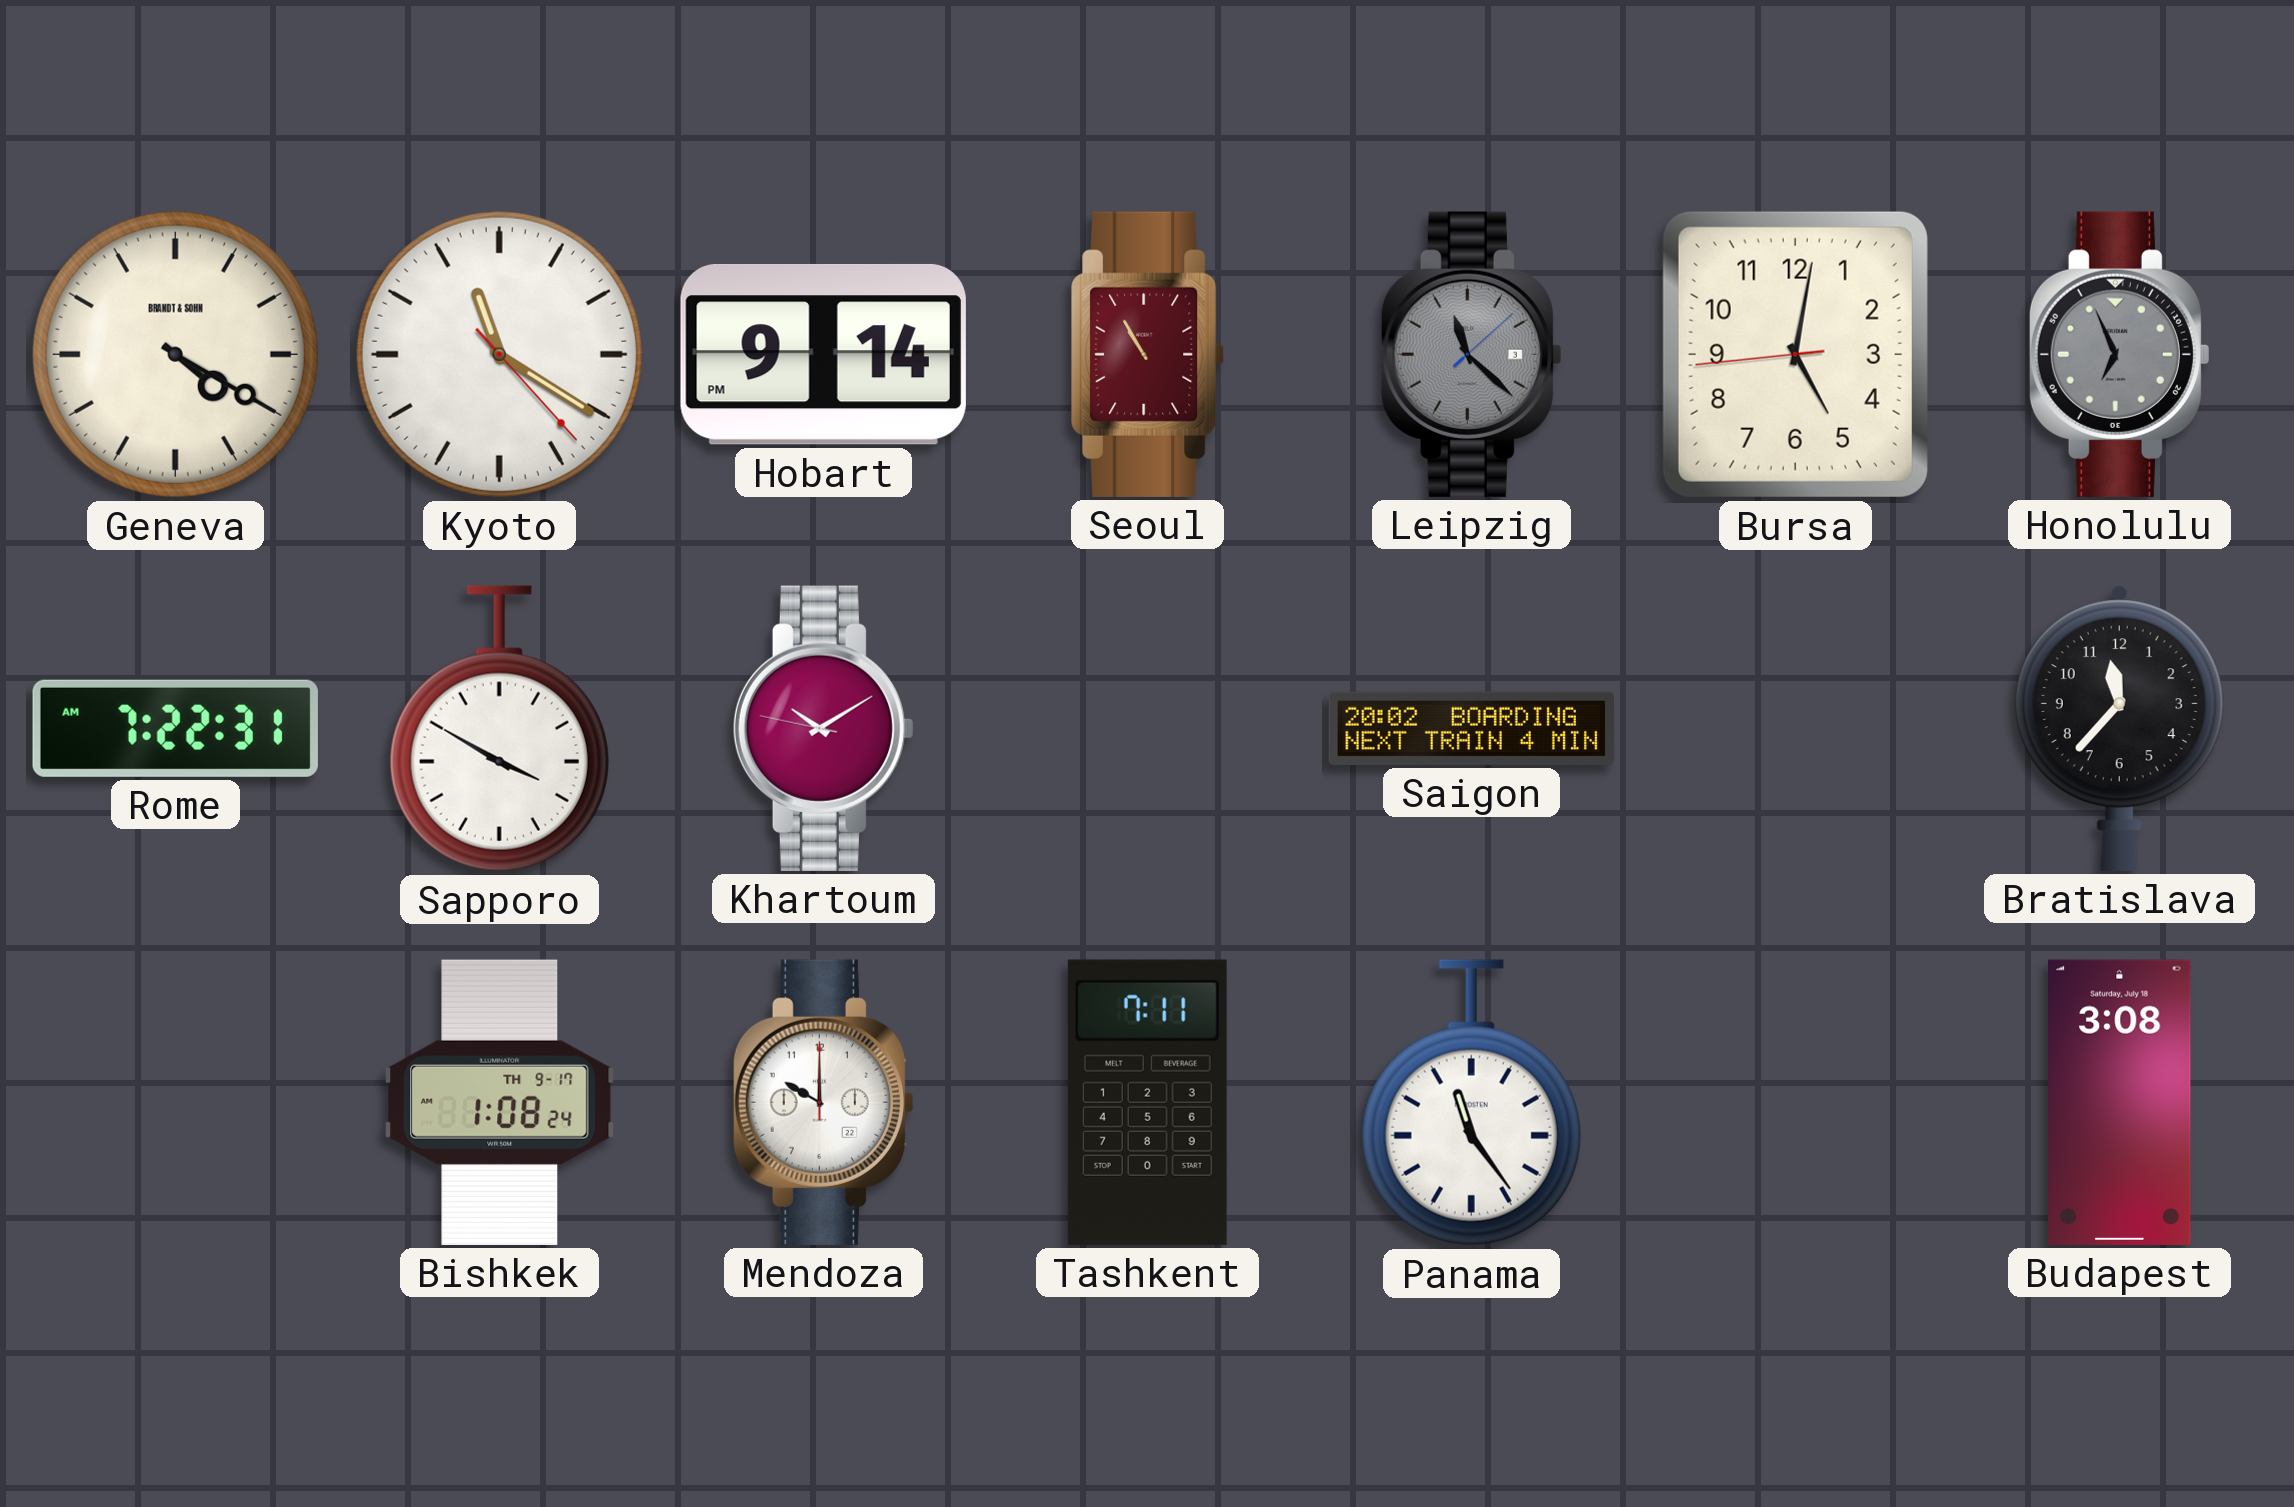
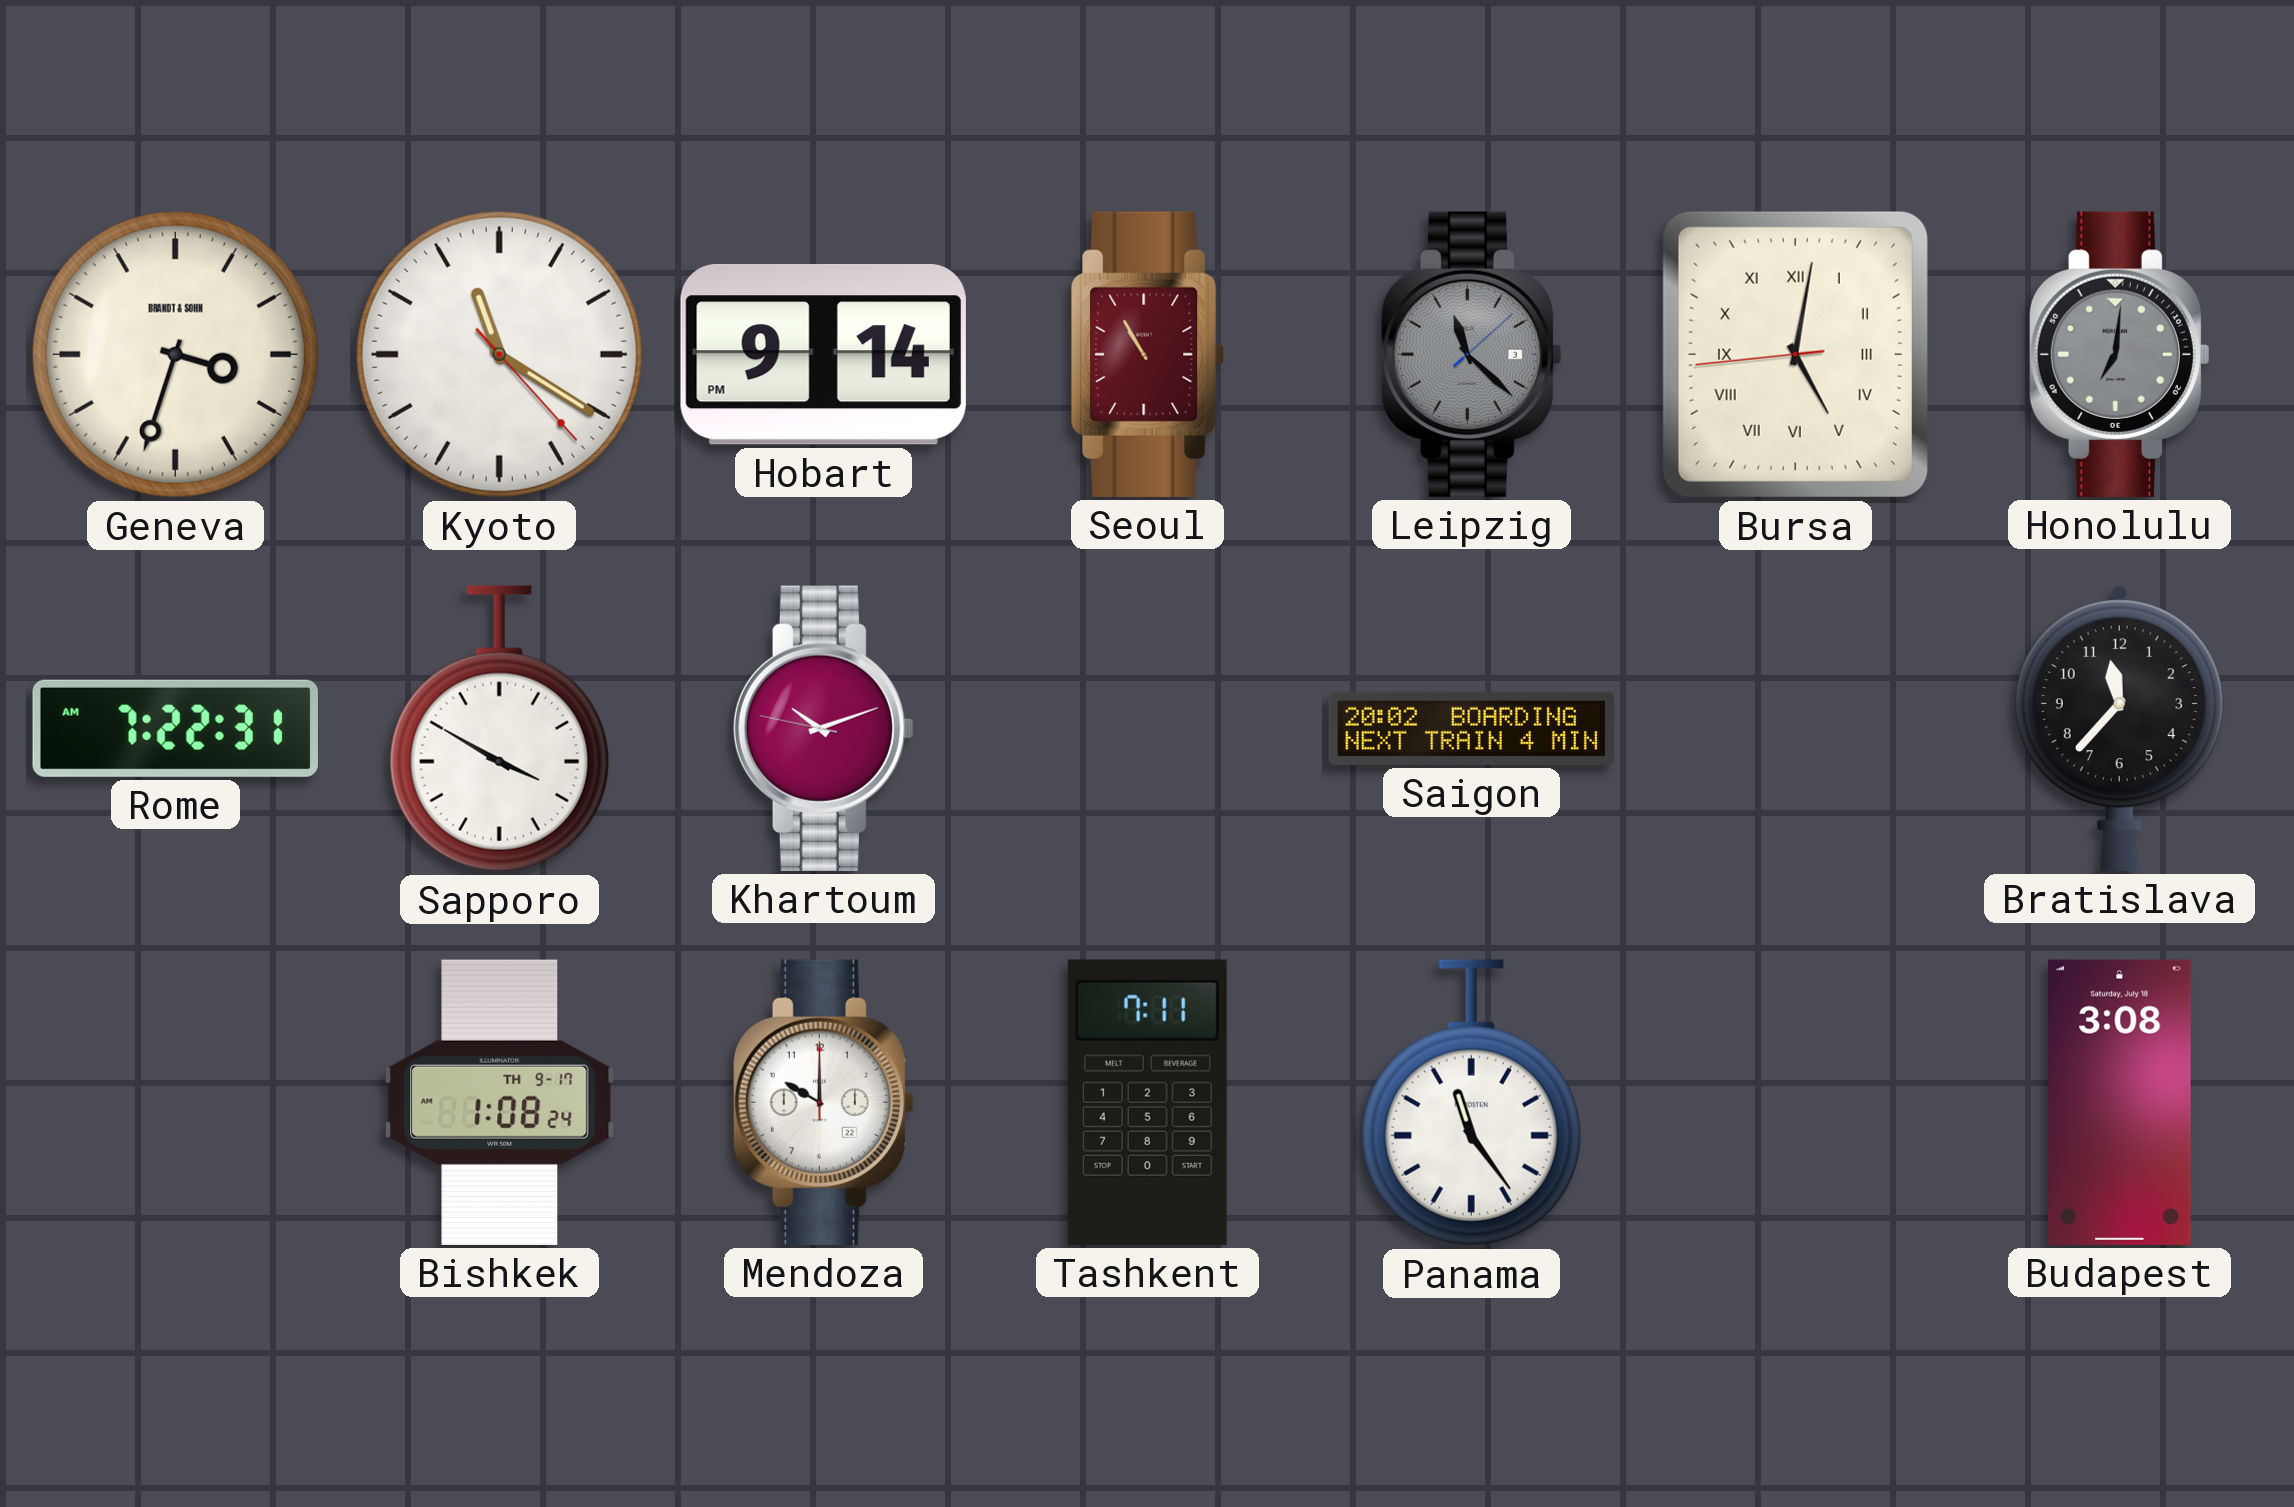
Geneva: 4:20 -> 3:33 (175, 354)
Bursa numerals: Arabic -> Roman (1795, 354)
Honolulu: 6:56 -> 7:01 (2119, 354)
Khartoum: 10:09 -> 10:11 (823, 728)
